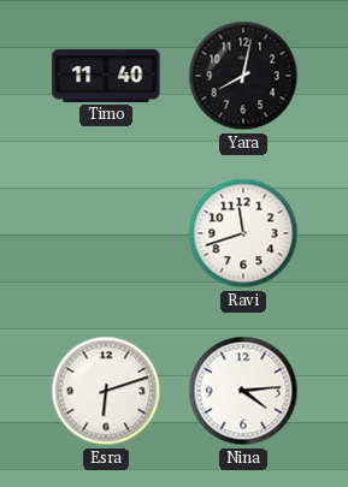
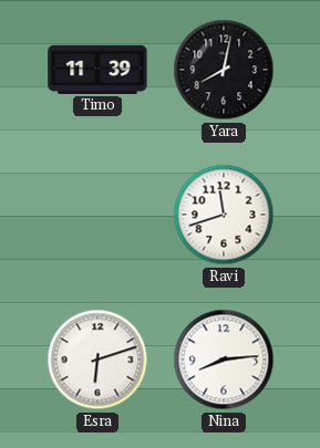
Timo: 11:40 -> 11:39 (97, 70)
Nina: 4:14 -> 8:14 (224, 360)
